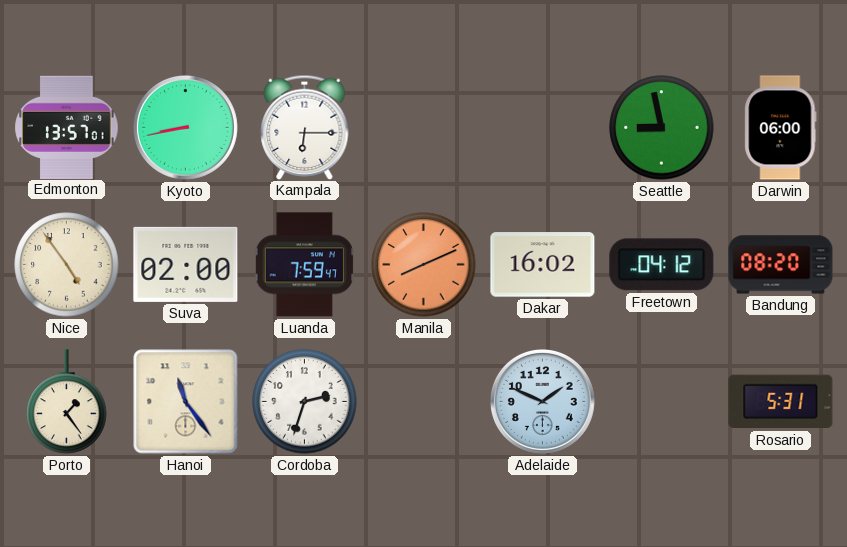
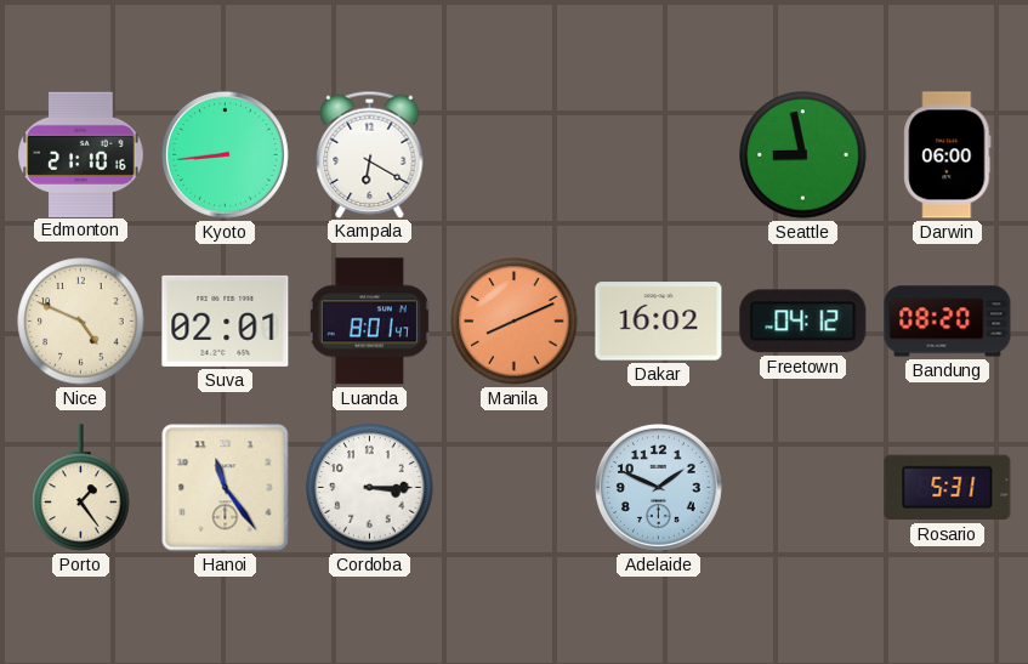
Edmonton: 13:57 -> 21:10 (81, 154)
Kyoto: 8:43 -> 8:44 (225, 154)
Kampala: 6:15 -> 6:20 (370, 154)
Nice: 4:54 -> 4:49 (81, 322)
Suva: 02:00 -> 02:01 (226, 320)
Luanda: 7:59 -> 8:01 (369, 322)
Cordoba: 2:33 -> 3:15 (370, 488)
